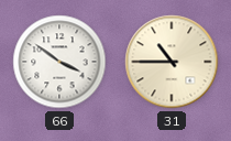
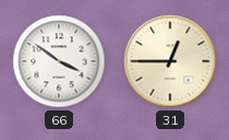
31: 10:45 -> 12:45 (170, 61)
